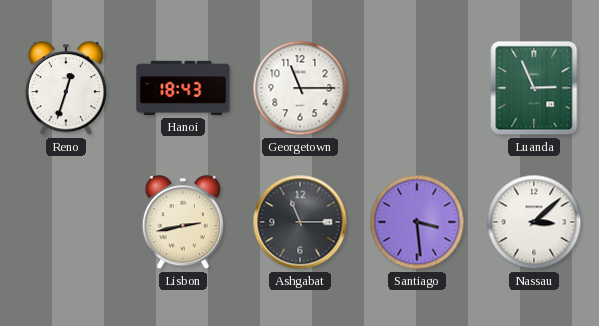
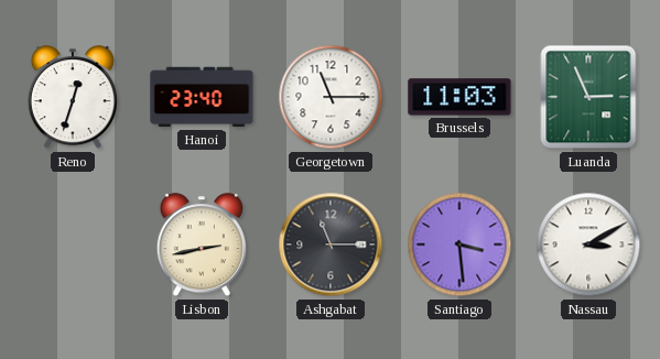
Hanoi: 18:43 -> 23:40 (202, 97)
Brussels: none -> 11:03 (459, 97)
Nassau: 3:08 -> 3:10 (588, 244)
